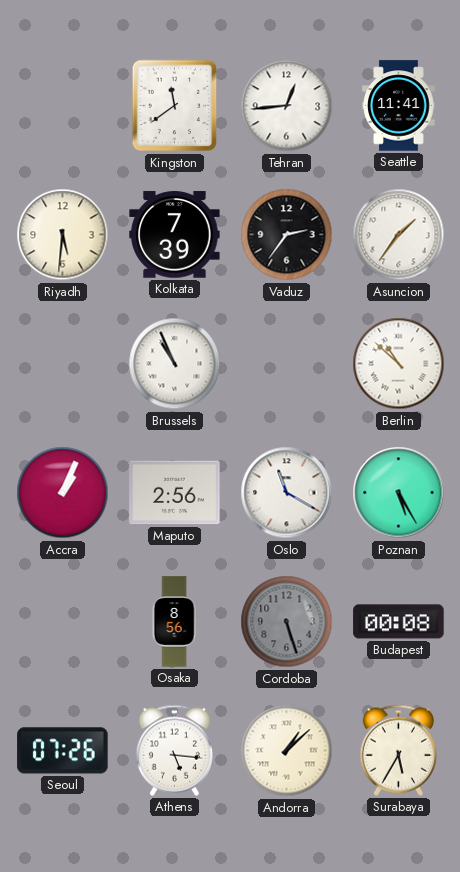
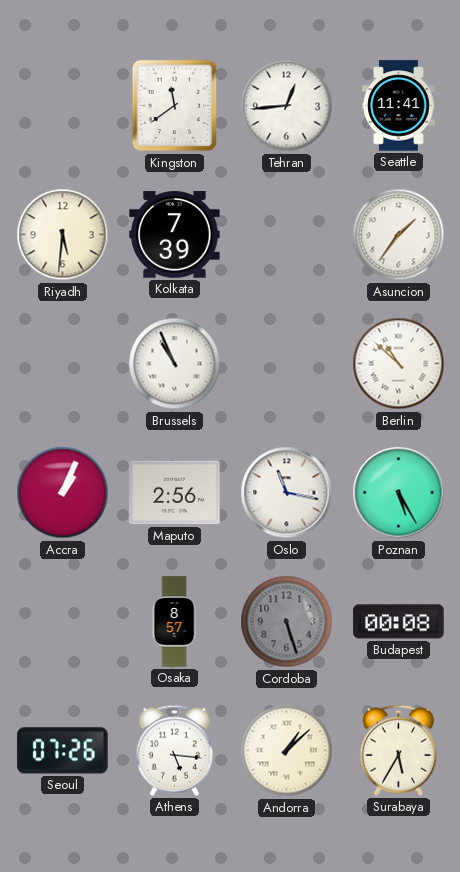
Vaduz: 2:36 -> none (287, 235)
Oslo: 11:20 -> 11:17 (287, 493)
Osaka: 8:56 -> 8:57 (174, 622)
